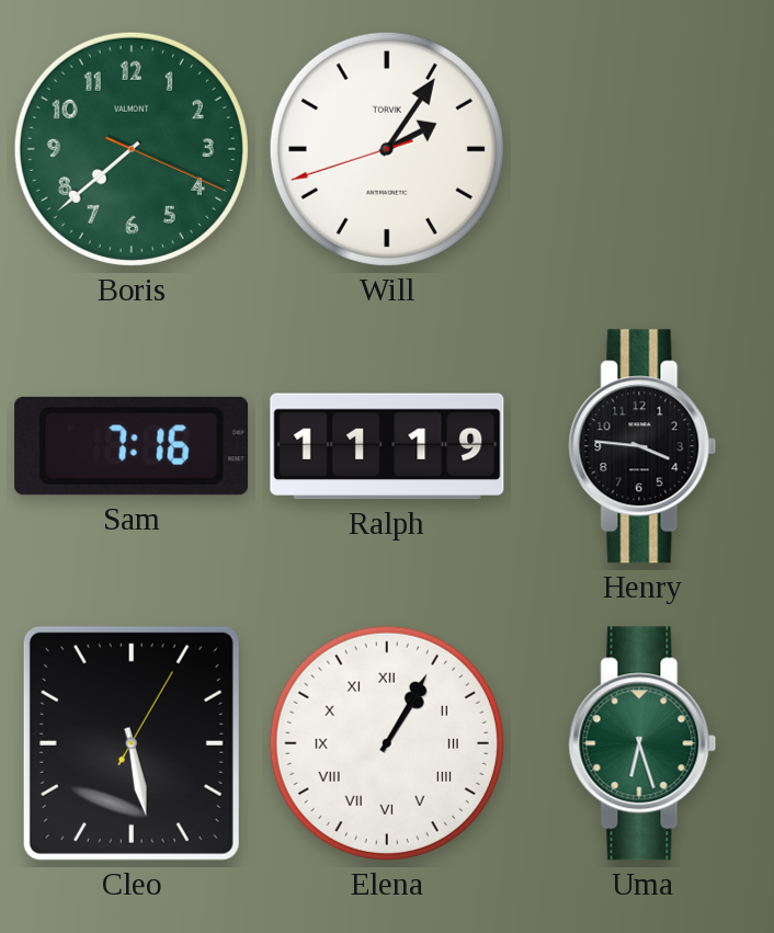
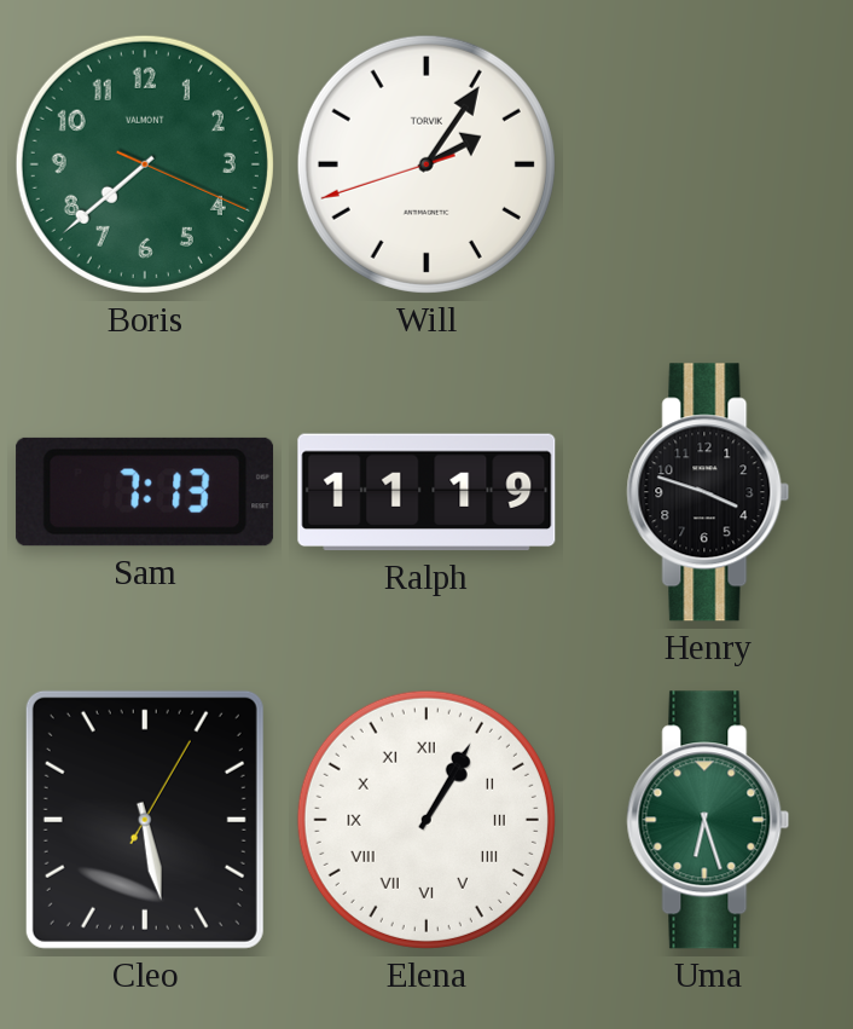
Sam: 7:16 -> 7:13 (145, 492)
Henry: 3:46 -> 3:48 (708, 492)
